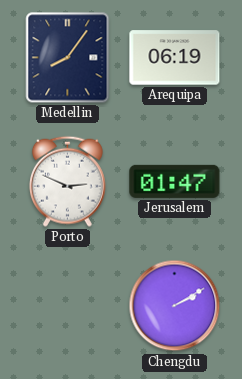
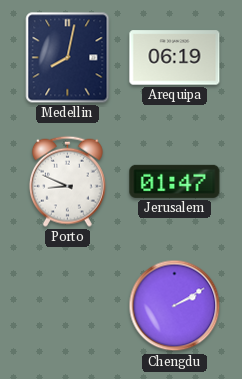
Medellin: 8:06 -> 8:02 (68, 58)
Porto: 2:49 -> 8:49 (67, 181)
